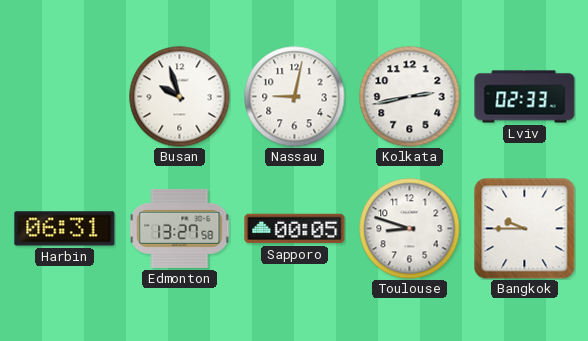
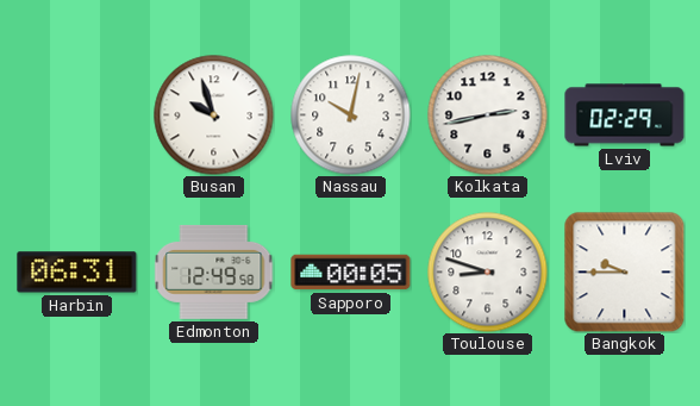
Nassau: 9:02 -> 10:02 (351, 115)
Lviv: 02:33 -> 02:29 (625, 115)
Edmonton: 13:27 -> 12:49 (214, 273)
